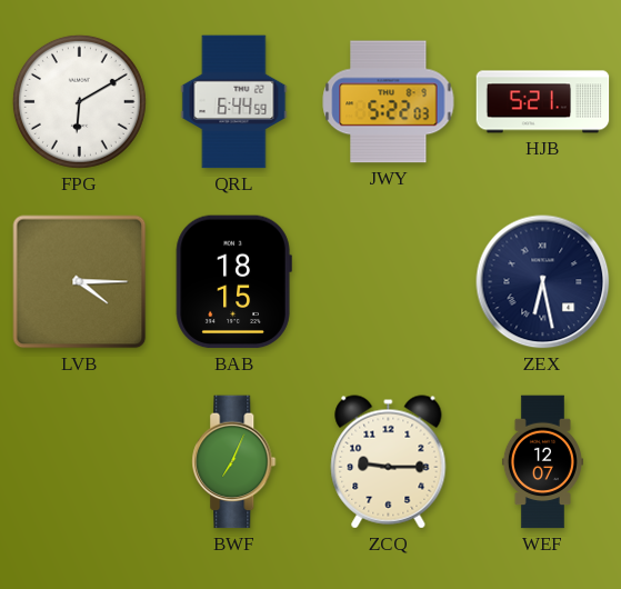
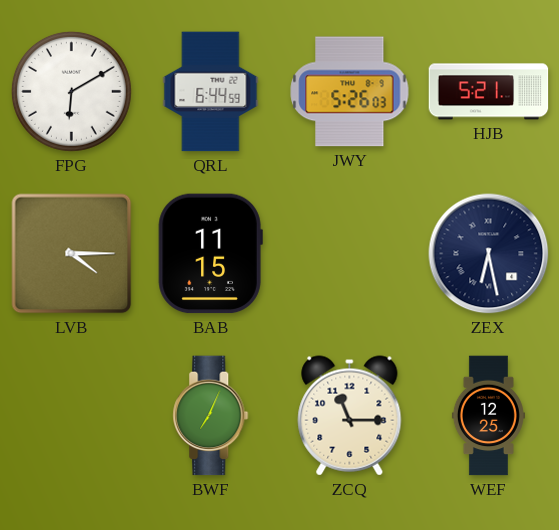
JWY: 5:22 -> 5:26 (350, 92)
BAB: 18:15 -> 11:15 (210, 254)
ZCQ: 9:15 -> 11:15 (350, 416)
WEF: 12:07 -> 12:25 (488, 416)
